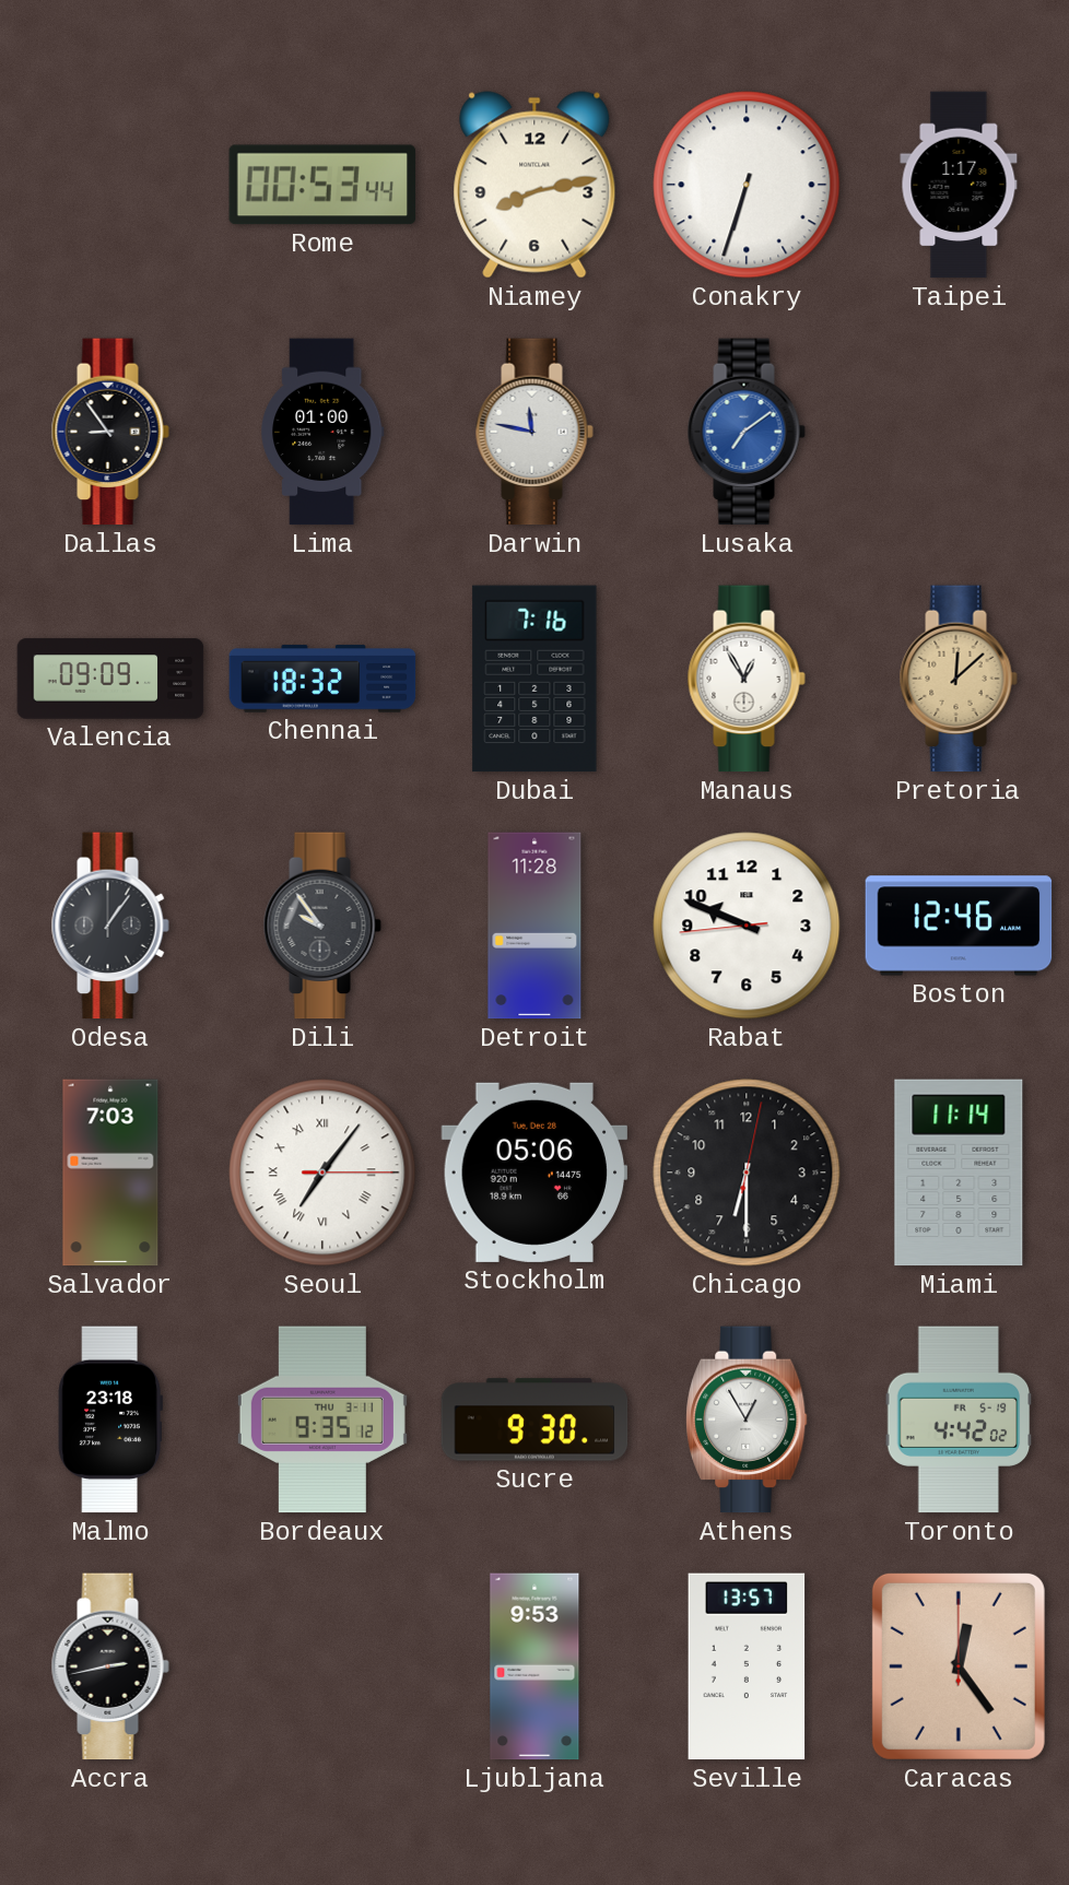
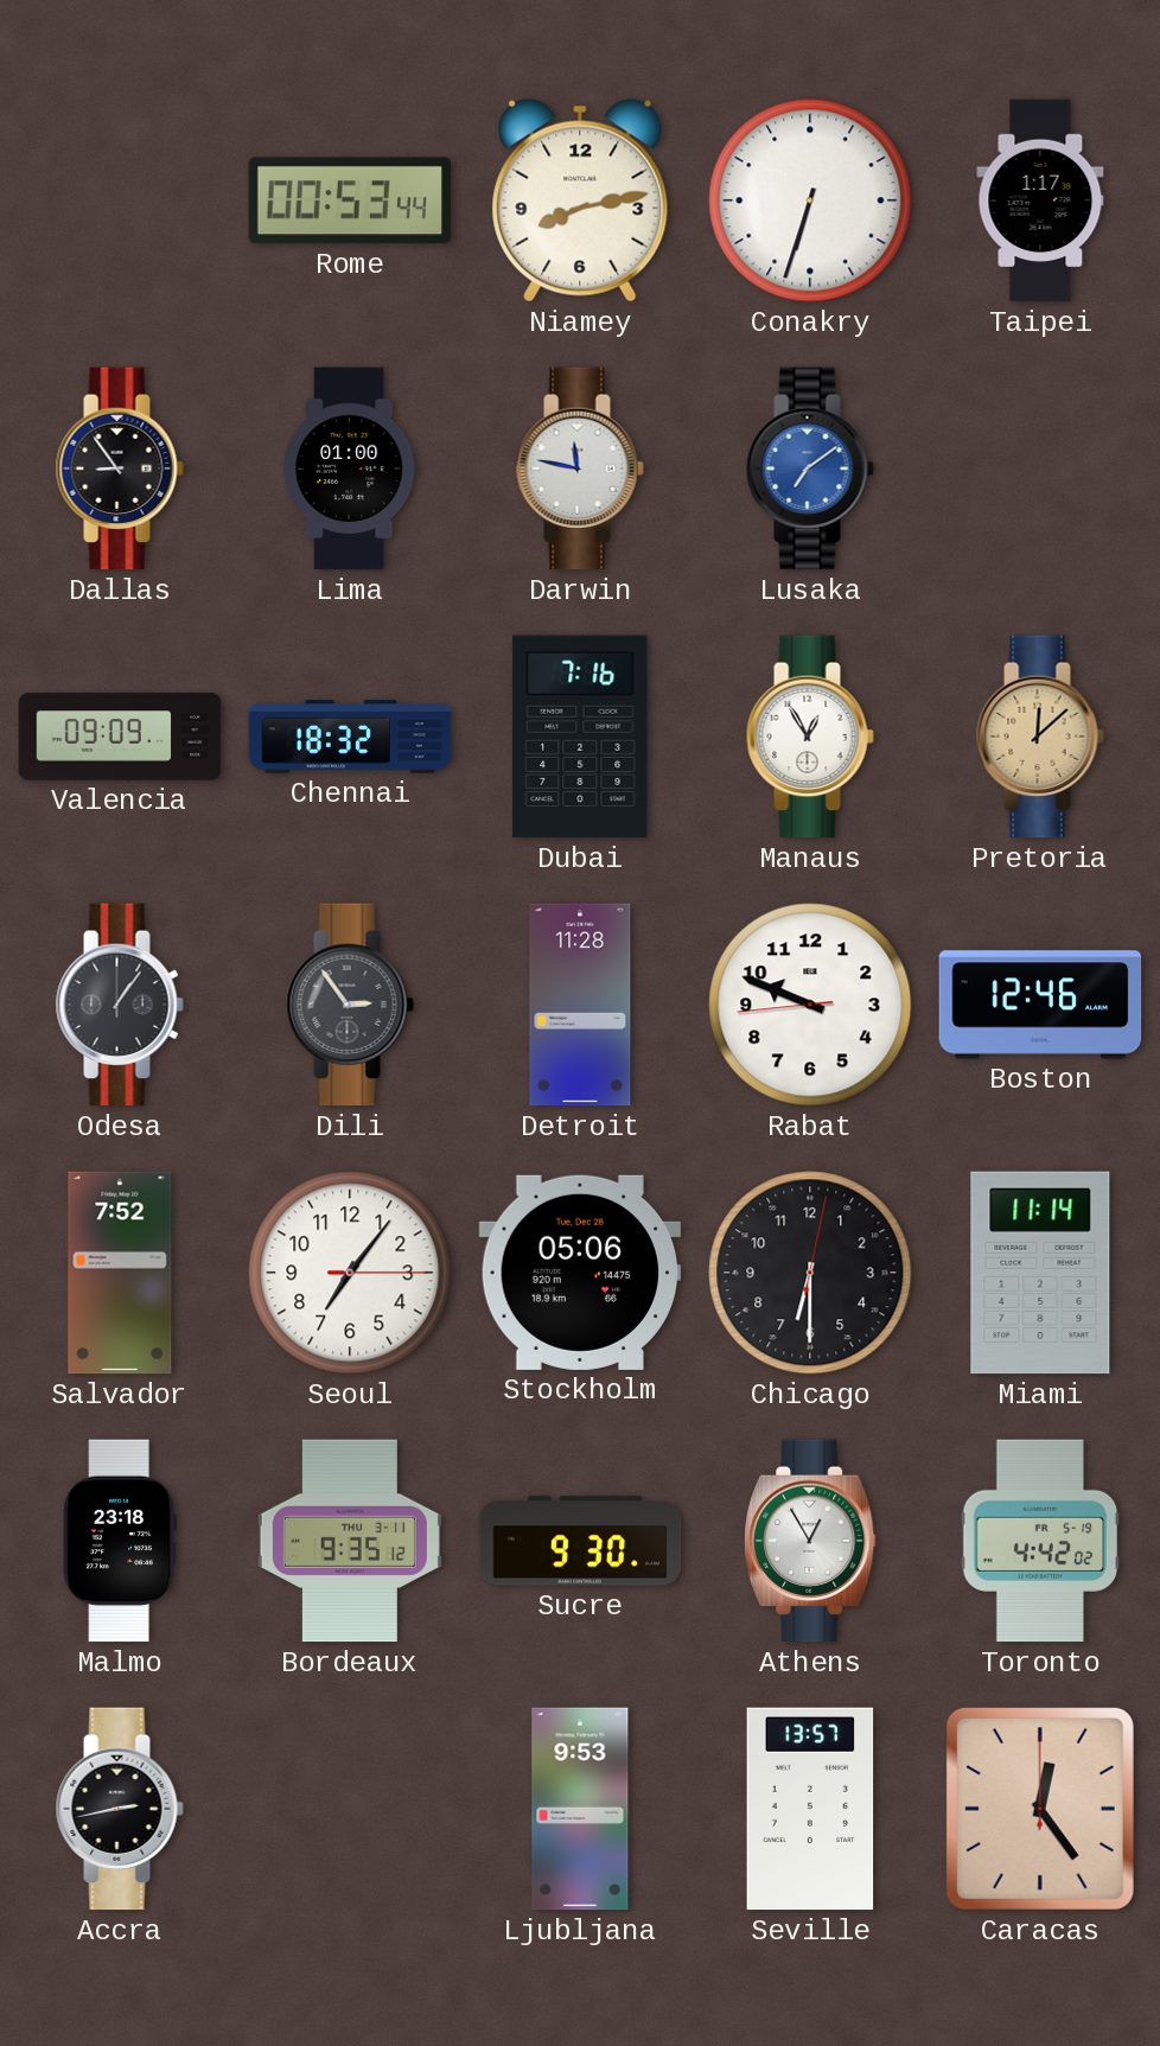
Dili: 9:54 -> 2:54 (350, 1005)
Salvador: 7:03 -> 7:52 (120, 1273)
Seoul numerals: Roman -> Arabic (350, 1273)
